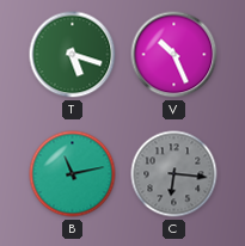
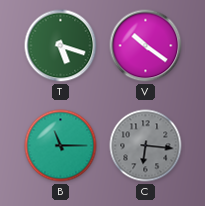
V: 10:26 -> 10:21 (146, 46)
B: 11:13 -> 11:15 (61, 146)
